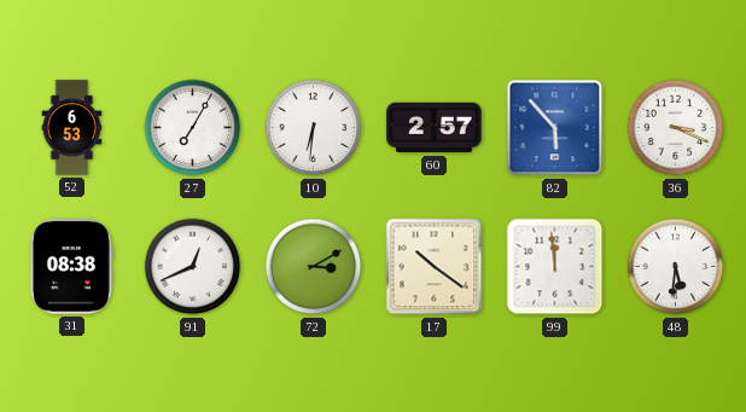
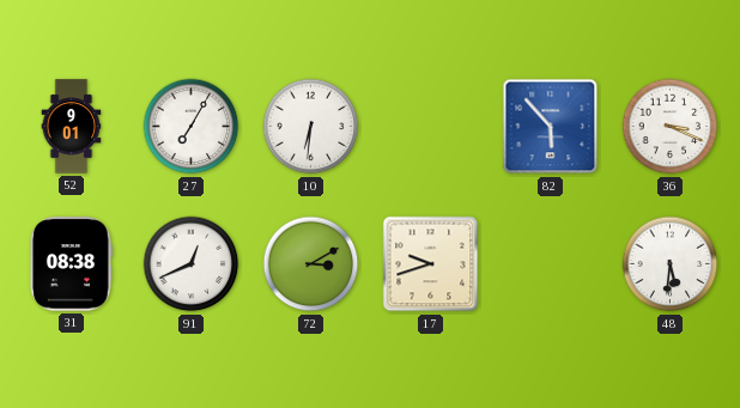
52: 6:53 -> 9:01 (72, 127)
60: 2:57 -> none (435, 128)
17: 10:21 -> 9:42 (431, 264)
99: 11:59 -> none (555, 267)
